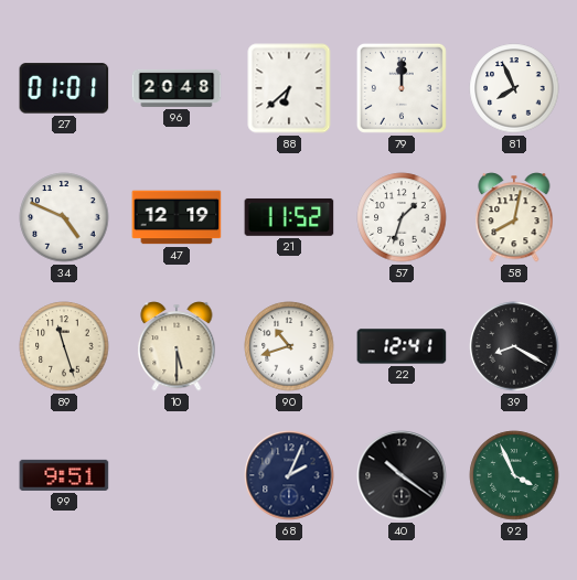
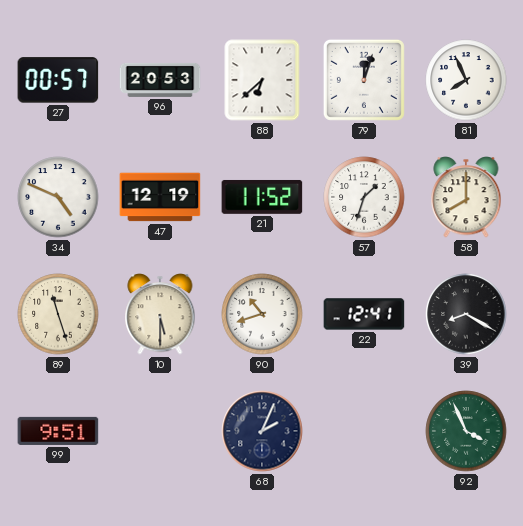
27: 01:01 -> 00:57 (58, 80)
96: 20:48 -> 20:53 (160, 80)
79: 12:00 -> 12:03 (364, 80)
58: 8:02 -> 8:00 (466, 197)
40: 10:21 -> none (402, 475)
